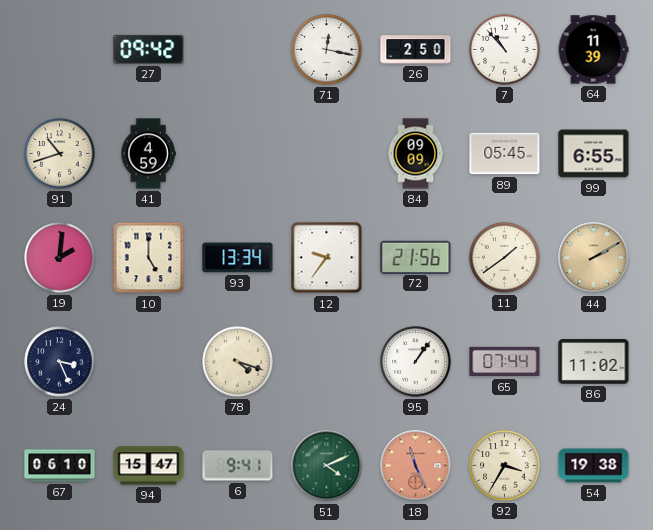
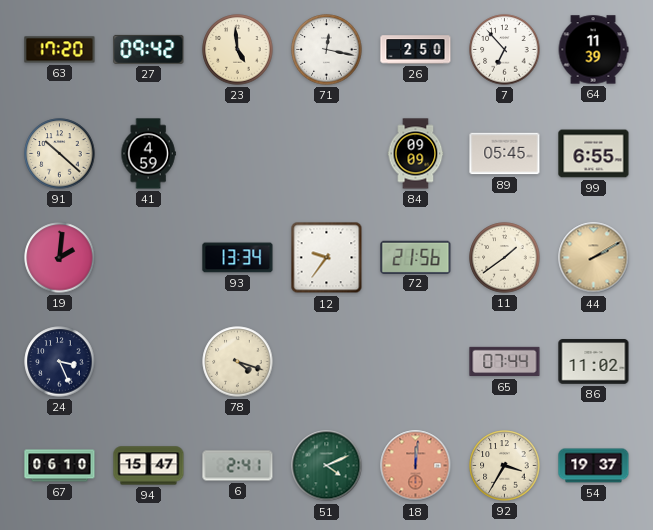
63: none -> 17:20 (60, 50)
23: none -> 4:59 (238, 50)
7: 10:53 -> 6:53 (505, 50)
91: 10:42 -> 10:22 (60, 154)
10: 5:00 -> none (149, 258)
95: 1:06 -> none (416, 362)
6: 9:41 -> 2:41 (238, 466)
18: 11:26 -> 12:01 (416, 466)
54: 19:38 -> 19:37 (594, 466)
